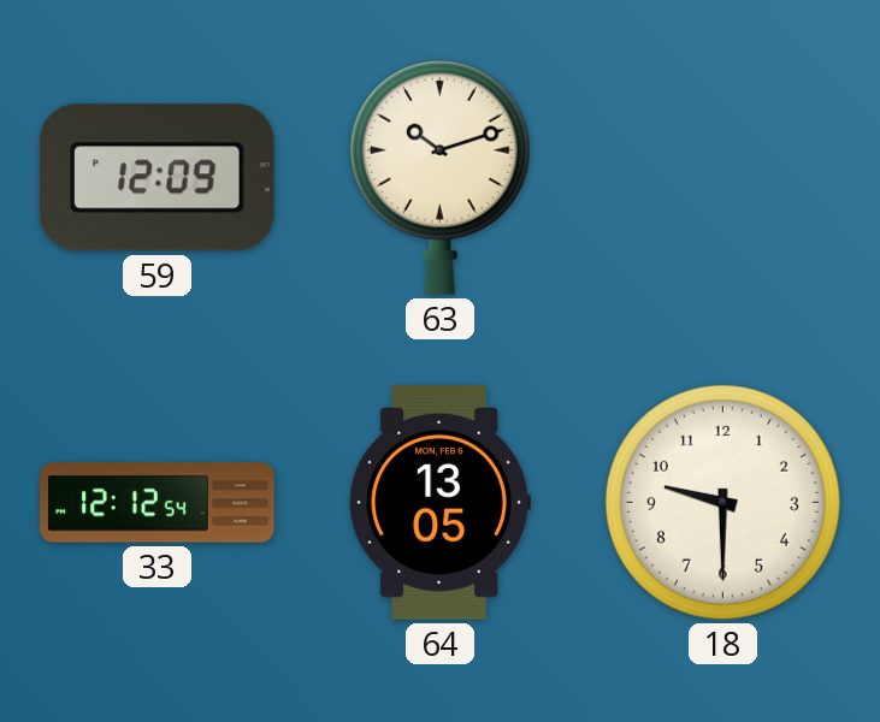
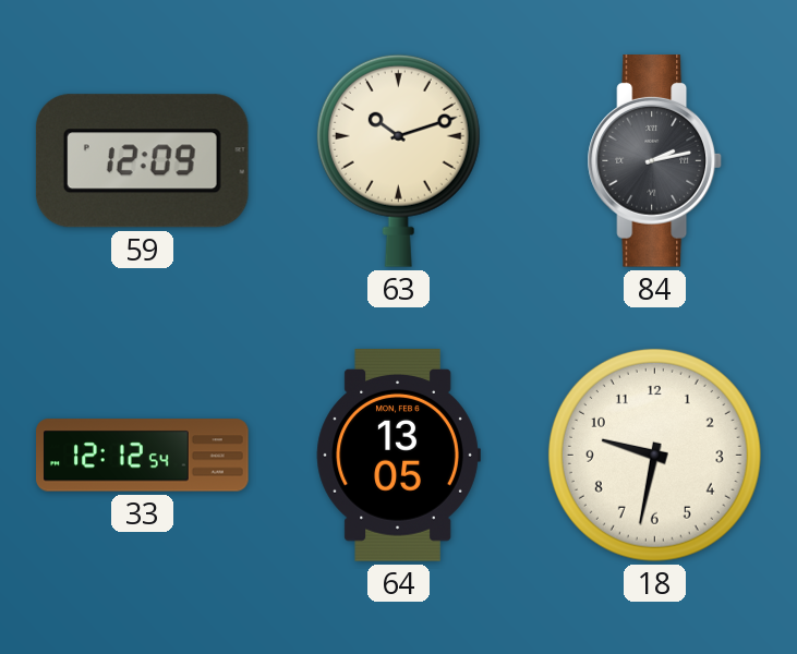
84: none -> 2:13 (655, 161)
18: 9:30 -> 9:32 (654, 455)
